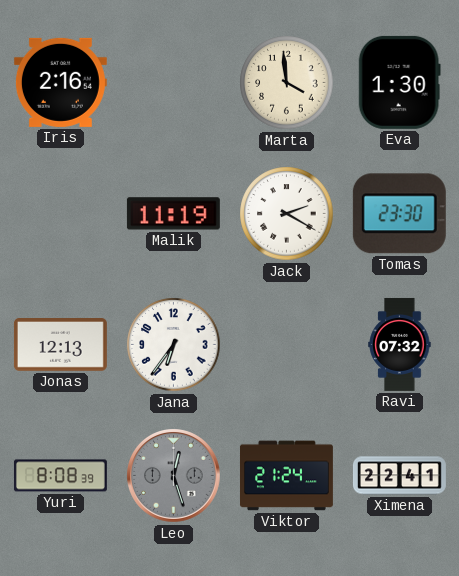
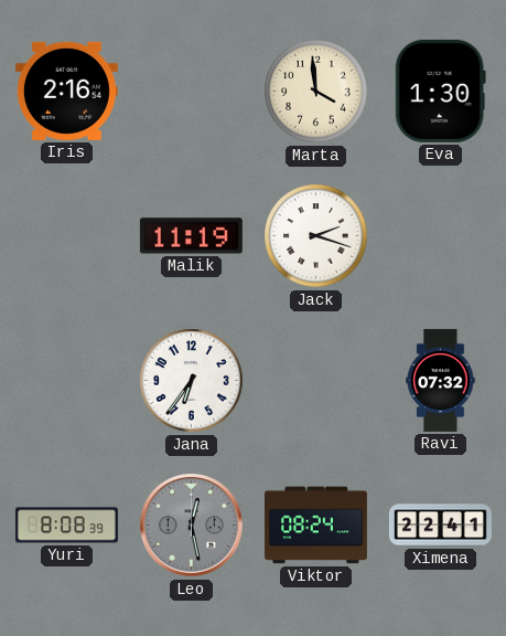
Jack: 2:20 -> 2:18 (316, 236)
Tomas: 23:30 -> none (399, 214)
Jonas: 12:13 -> none (60, 345)
Leo: 12:27 -> 12:28 (192, 526)
Viktor: 21:24 -> 08:24 (315, 526)
